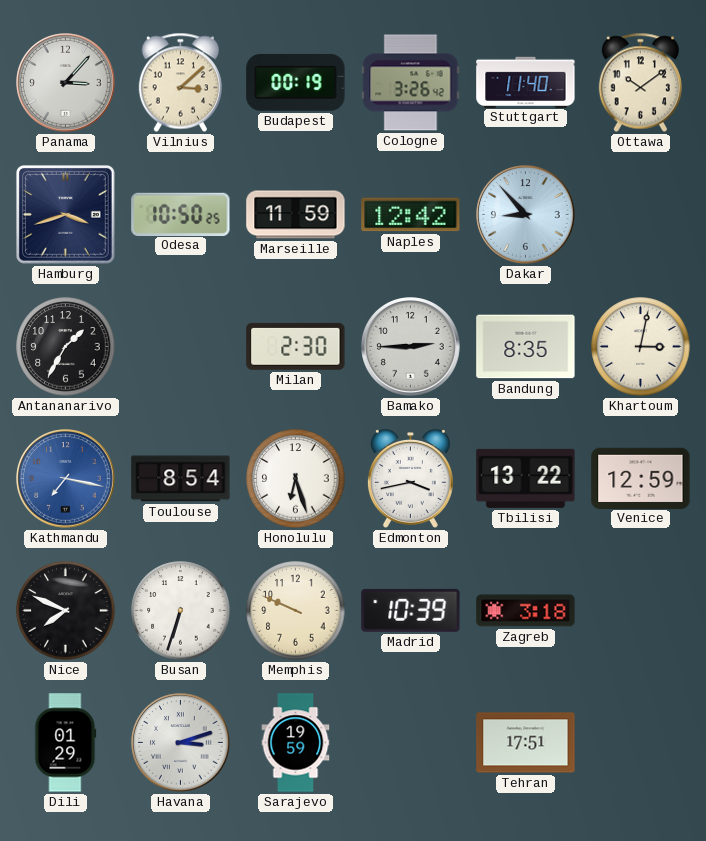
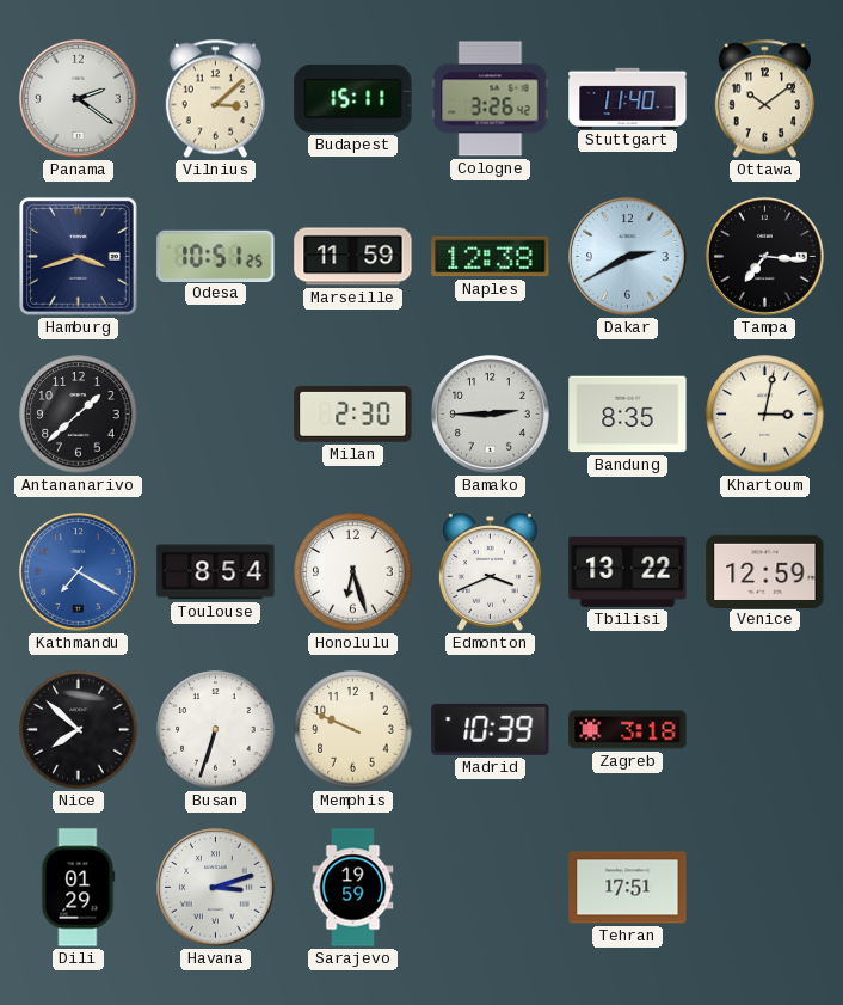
Panama: 3:07 -> 2:21 (79, 99)
Budapest: 00:19 -> 15:11 (353, 98)
Odesa: 10:50 -> 10:51 (216, 256)
Naples: 12:42 -> 12:38 (491, 257)
Dakar: 8:53 -> 2:40 (628, 257)
Tampa: none -> 7:16 (765, 257)
Antananarivo: 1:35 -> 1:38 (79, 415)
Kathmandu: 7:17 -> 7:20 (79, 572)
Edmonton: 3:43 -> 3:41 (490, 572)
Nice: 7:49 -> 7:52 (79, 730)
